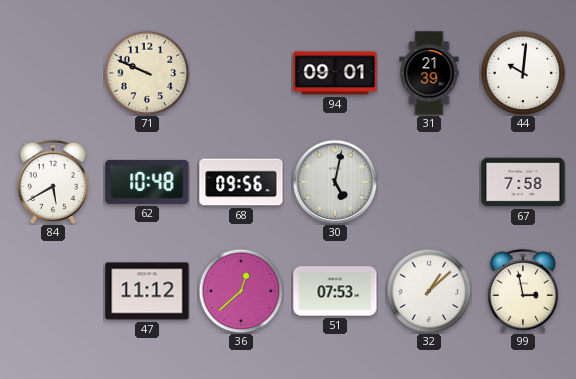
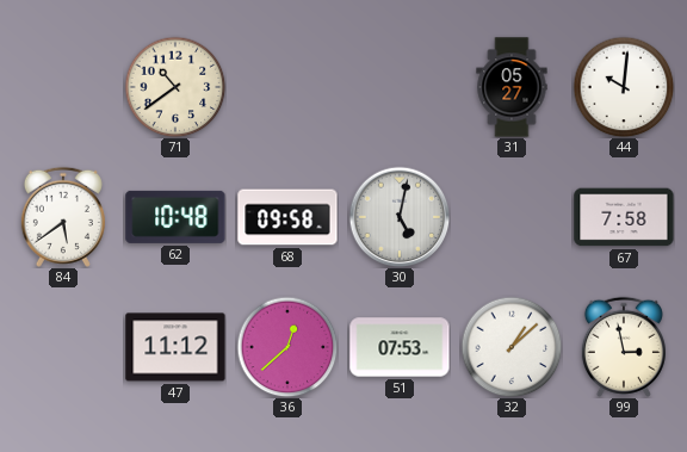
71: 9:49 -> 10:39 (175, 87)
94: 09:01 -> none (335, 73)
31: 21:39 -> 05:27 (512, 87)
84: 5:40 -> 5:39 (63, 217)
68: 09:56 -> 09:58 (287, 217)
